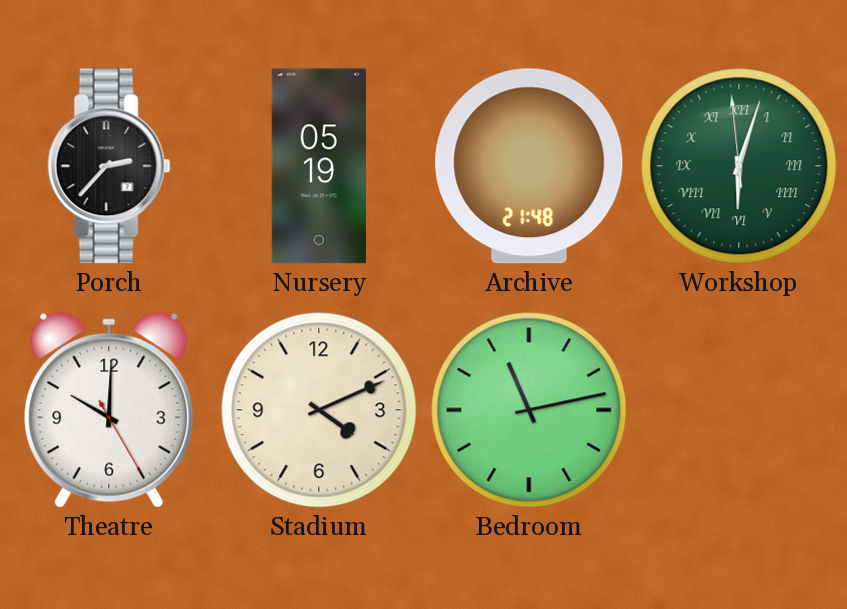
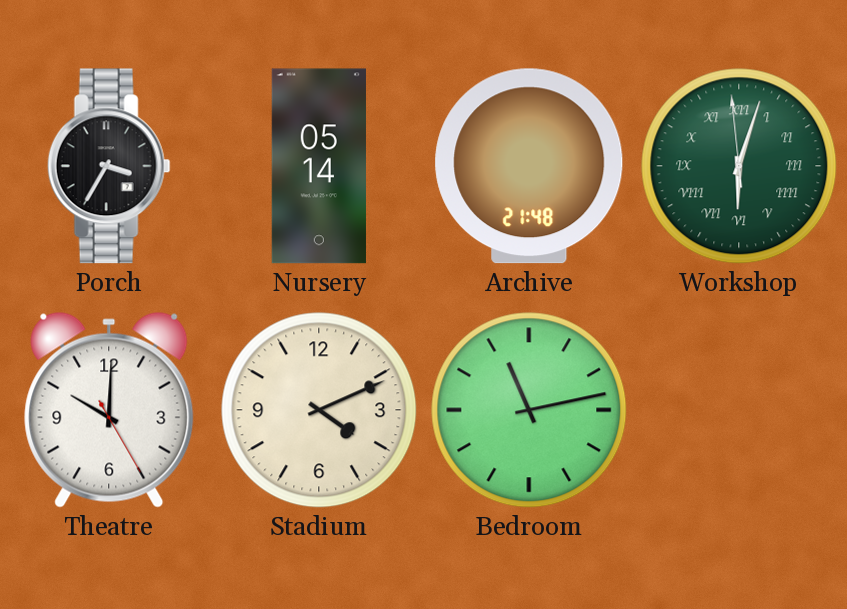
Porch: 2:37 -> 3:35 (109, 166)
Nursery: 05:19 -> 05:14 (319, 166)
